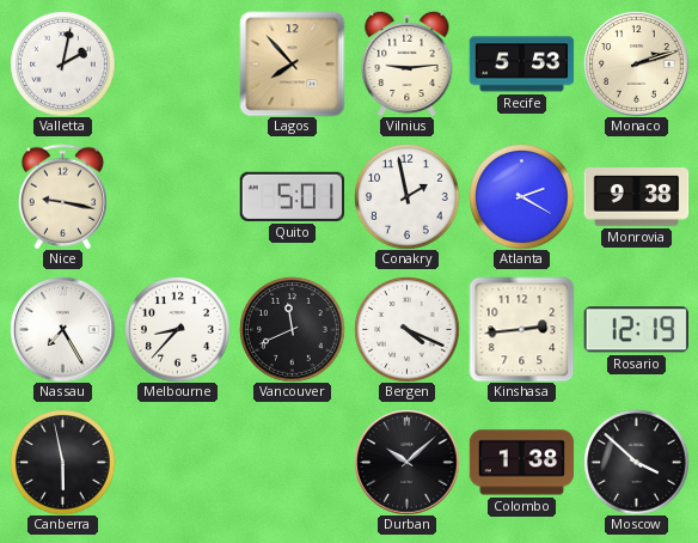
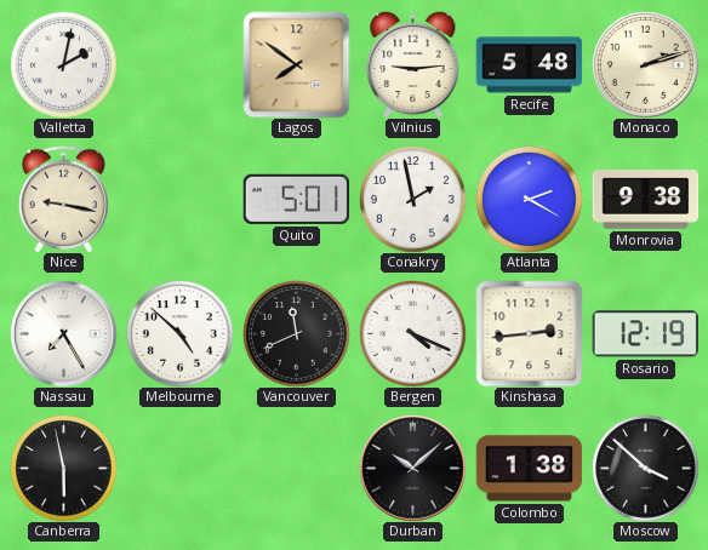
Lagos: 7:53 -> 7:51 (296, 64)
Recife: 5:53 -> 5:48 (529, 65)
Melbourne: 8:37 -> 4:52 (179, 333)
